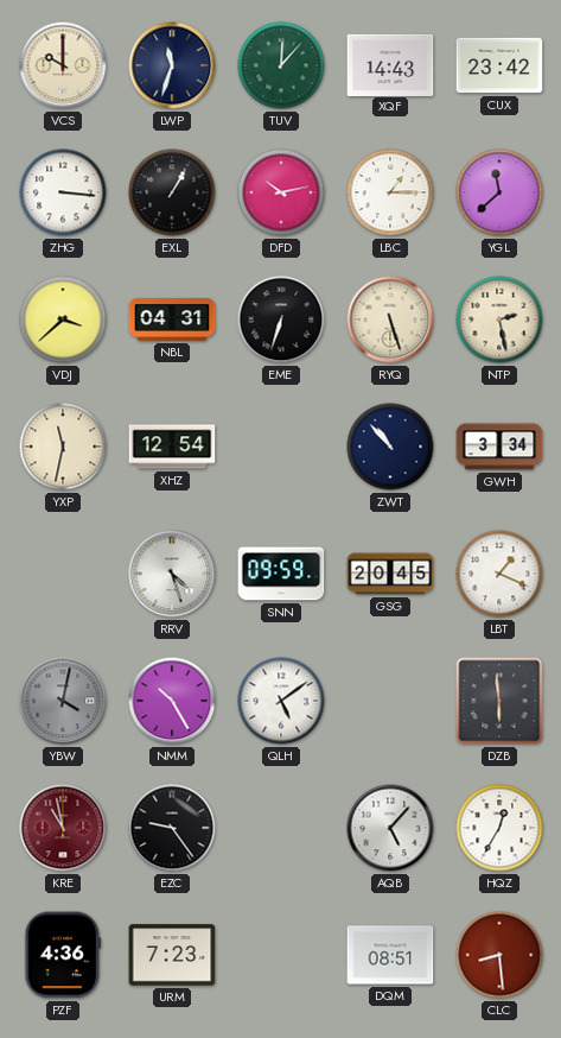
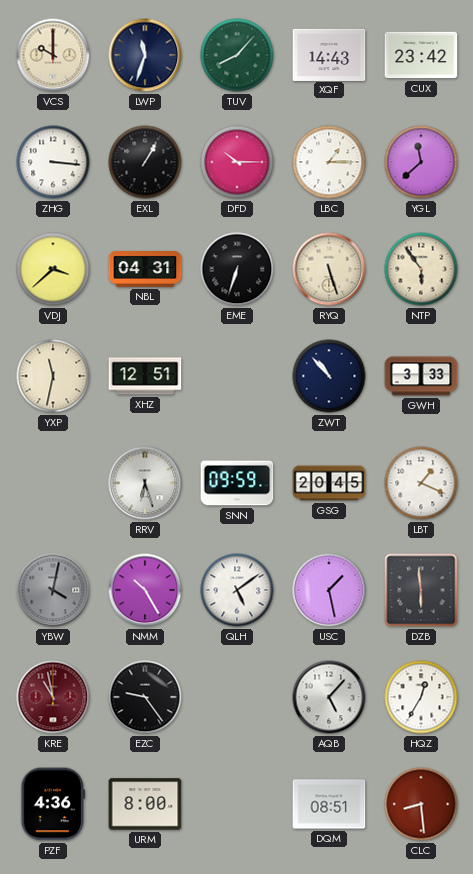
TUV: 12:07 -> 8:07 (237, 55)
DFD: 10:13 -> 10:15 (237, 162)
NTP: 2:28 -> 5:54 (421, 269)
XHZ: 12:54 -> 12:51 (145, 376)
GWH: 3:34 -> 3:33 (421, 376)
RRV: 4:27 -> 6:27 (145, 483)
USC: none -> 1:28 (329, 590)
URM: 7:23 -> 8:00 (145, 804)
